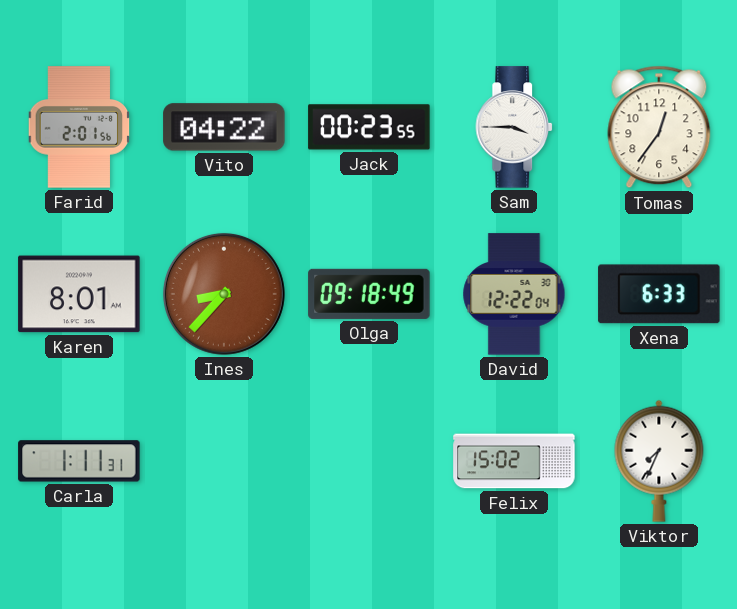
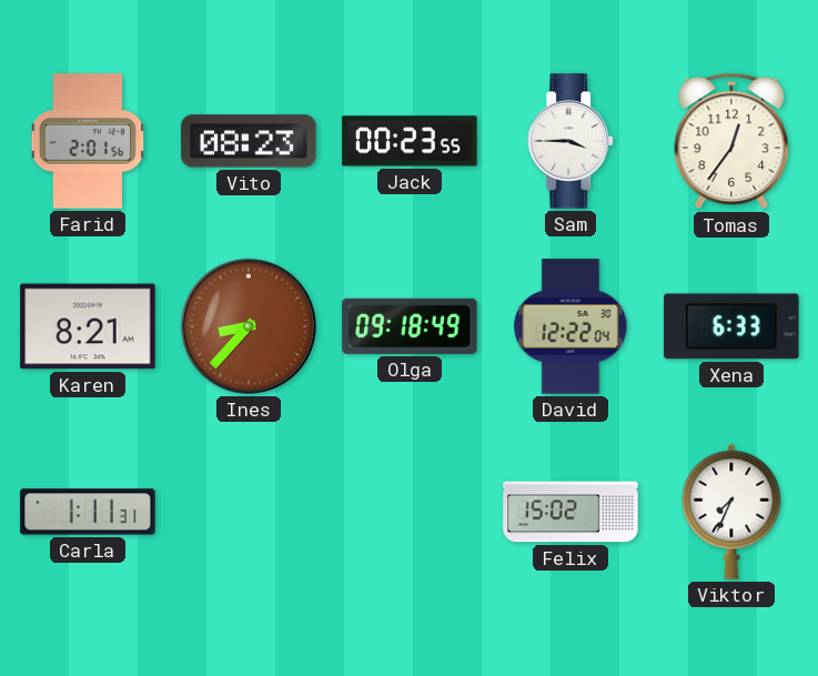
Vito: 04:22 -> 08:23 (249, 141)
Karen: 8:01 -> 8:21 (88, 326)
